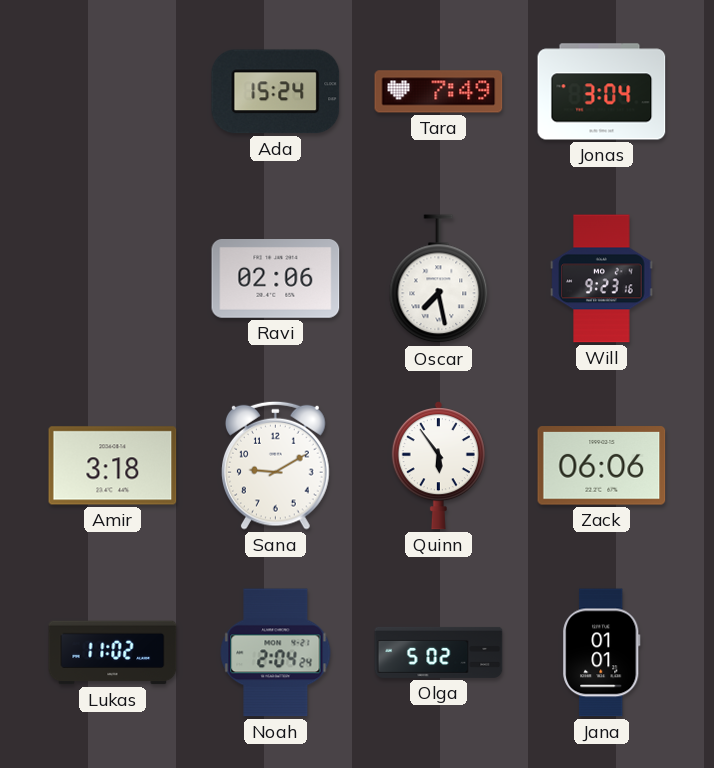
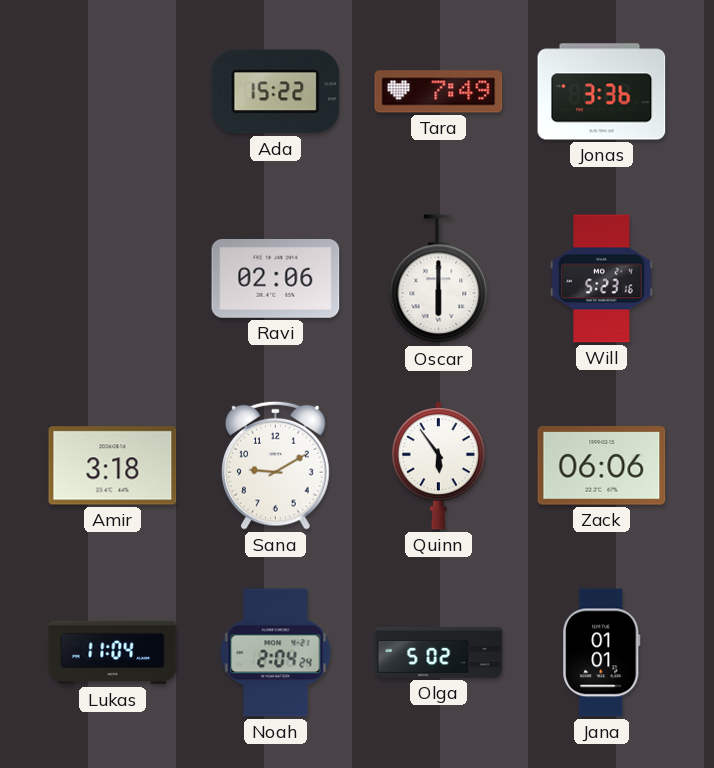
Ada: 15:24 -> 15:22 (276, 92)
Jonas: 3:04 -> 3:36 (602, 92)
Oscar: 7:28 -> 6:00 (439, 279)
Will: 9:23 -> 5:23 (602, 279)
Lukas: 11:02 -> 11:04 (113, 653)
